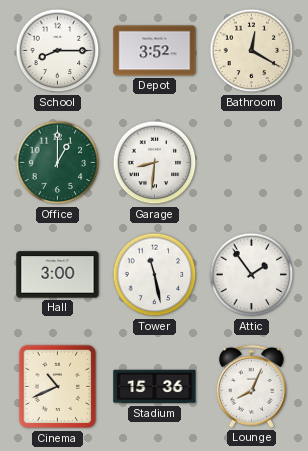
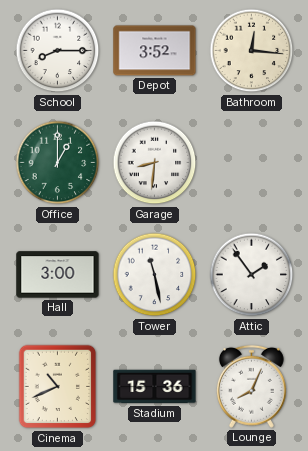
Bathroom: 12:20 -> 12:16 (252, 51)
